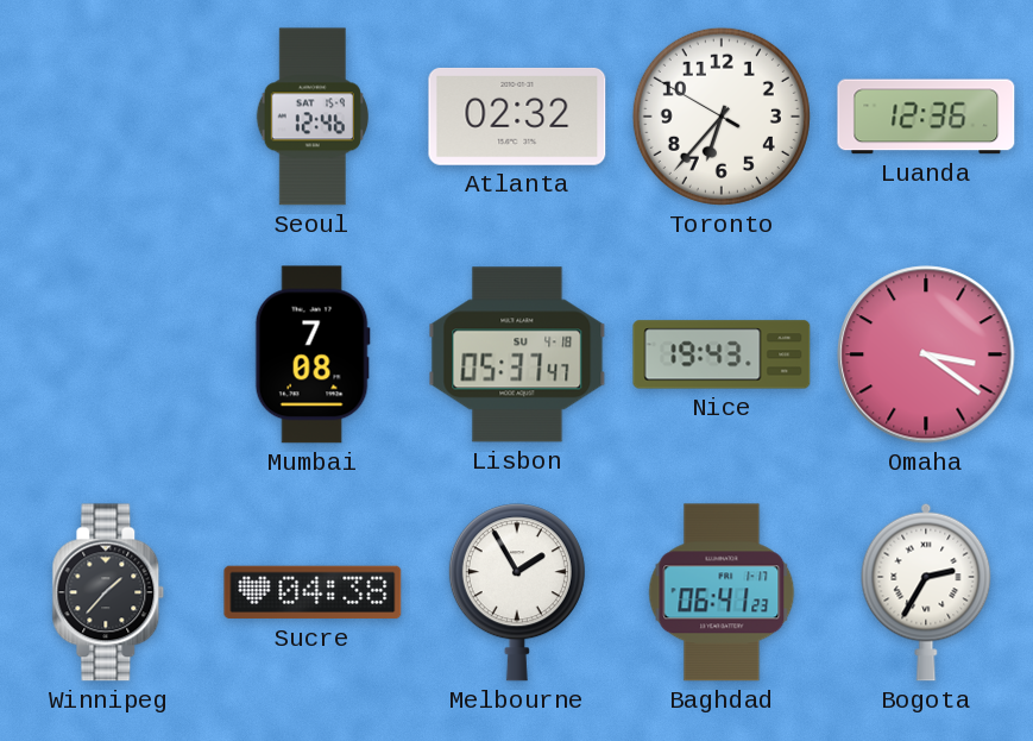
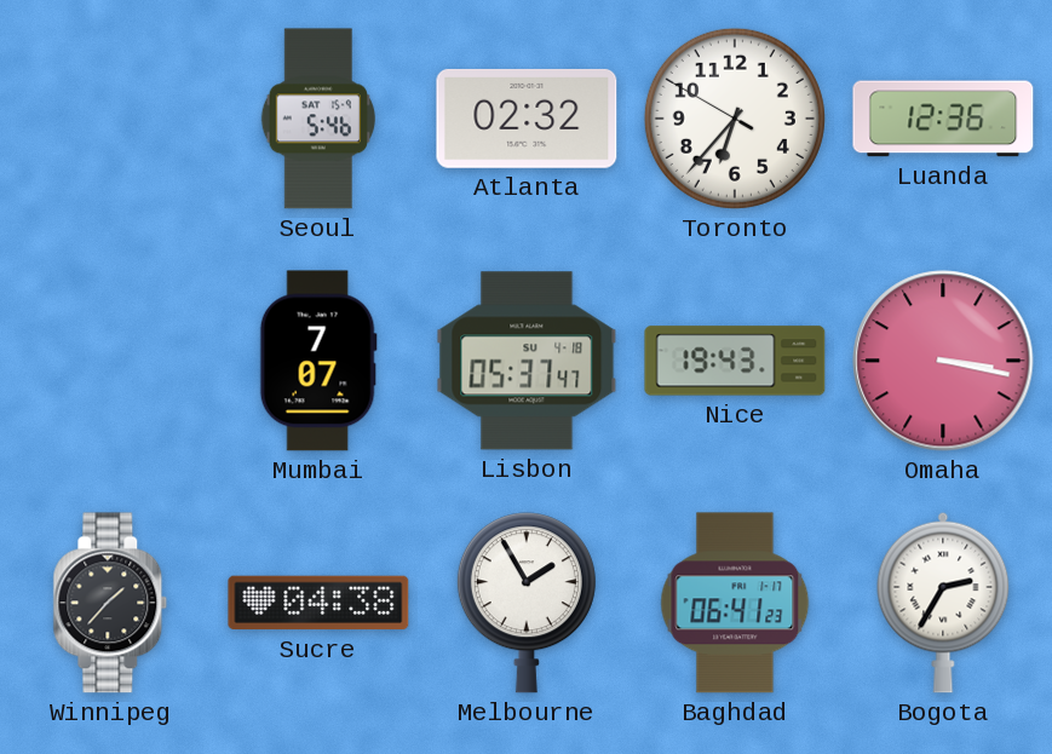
Seoul: 12:46 -> 5:46 (318, 119)
Mumbai: 7:08 -> 7:07 (318, 361)
Omaha: 3:21 -> 3:17 (943, 361)
